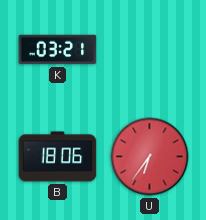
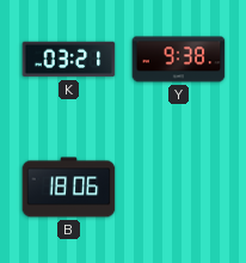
Y: none -> 9:38 (179, 60)
U: 6:36 -> none (150, 157)
